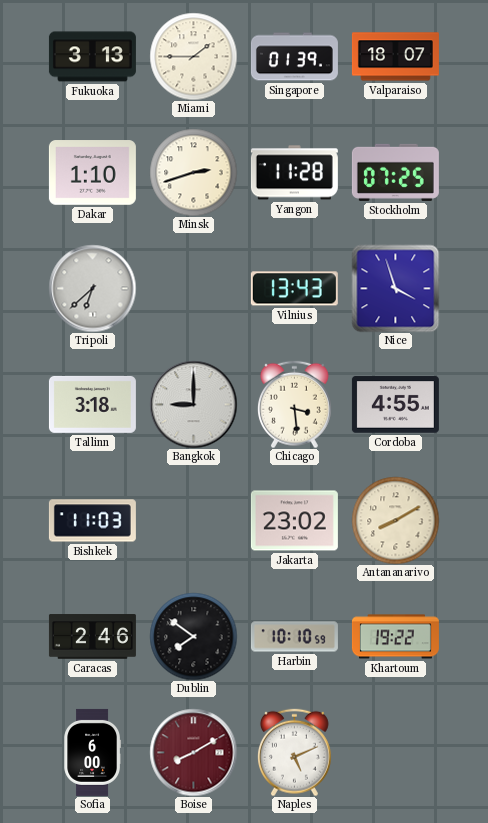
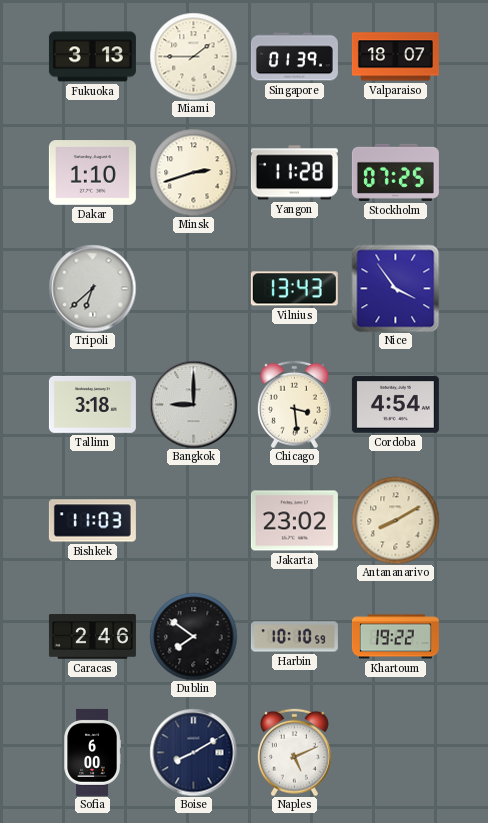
Nice: 3:57 -> 3:54 (395, 288)
Cordoba: 4:55 -> 4:54 (395, 405)
Boise dial: burgundy -> navy (193, 752)
